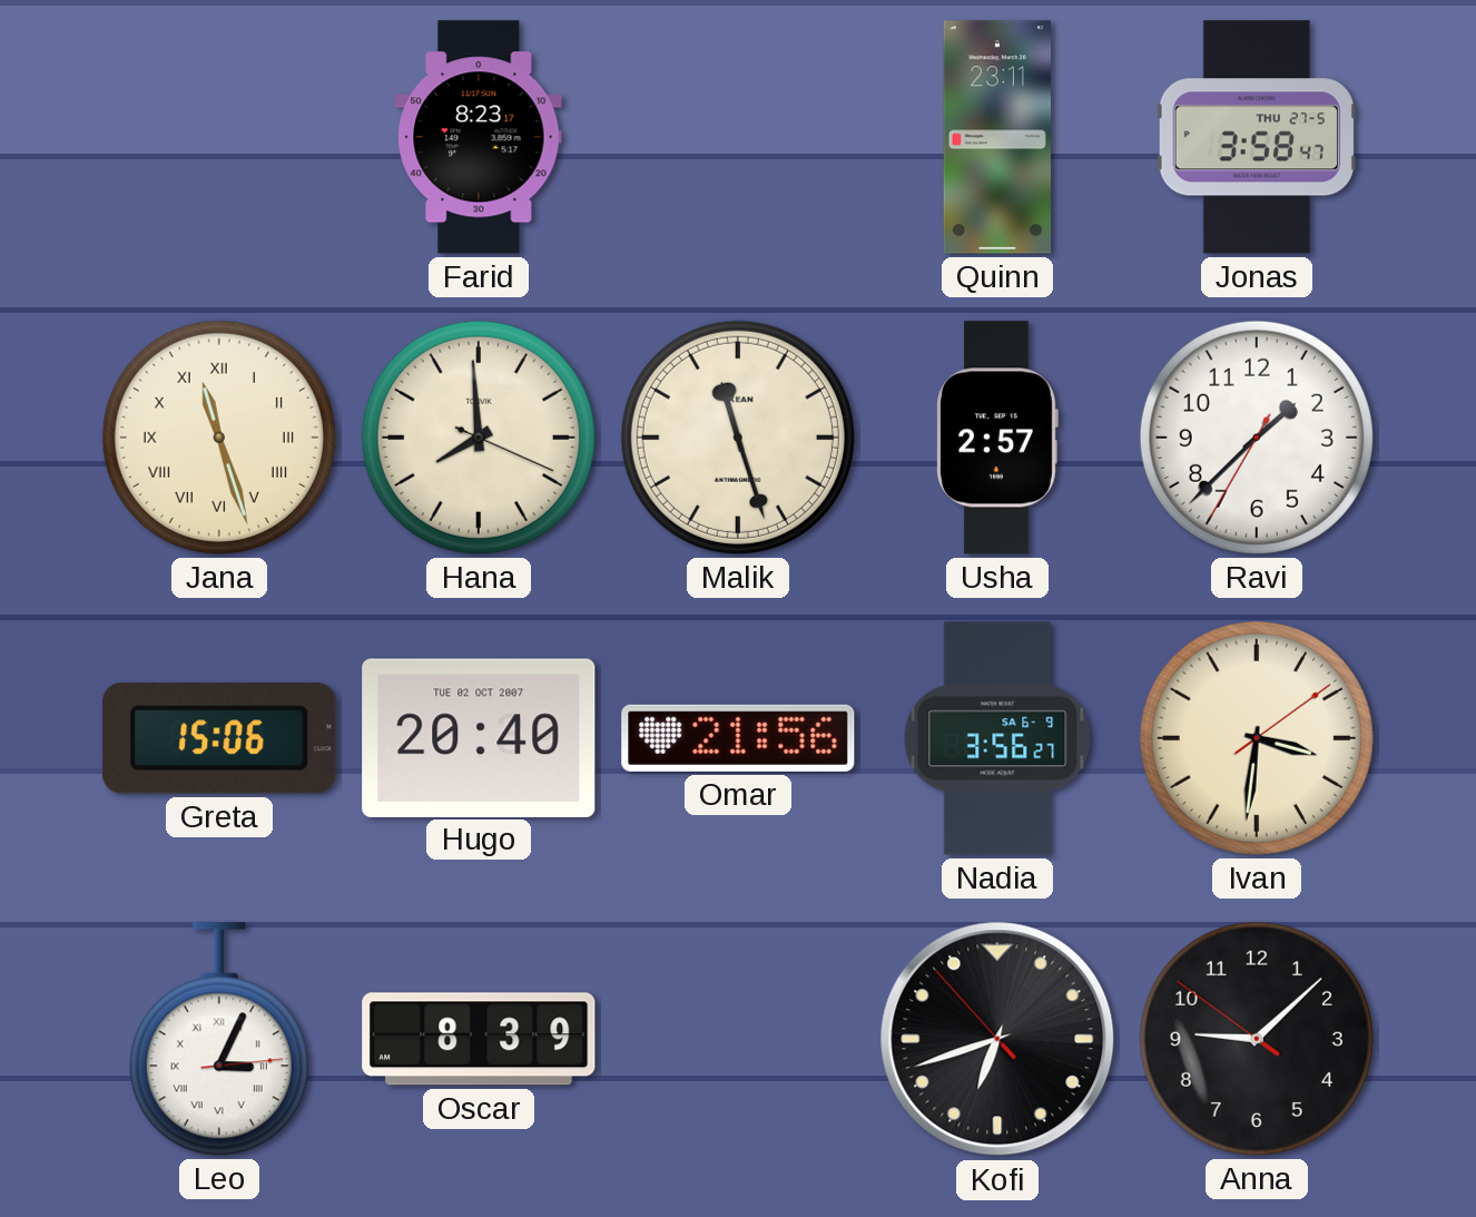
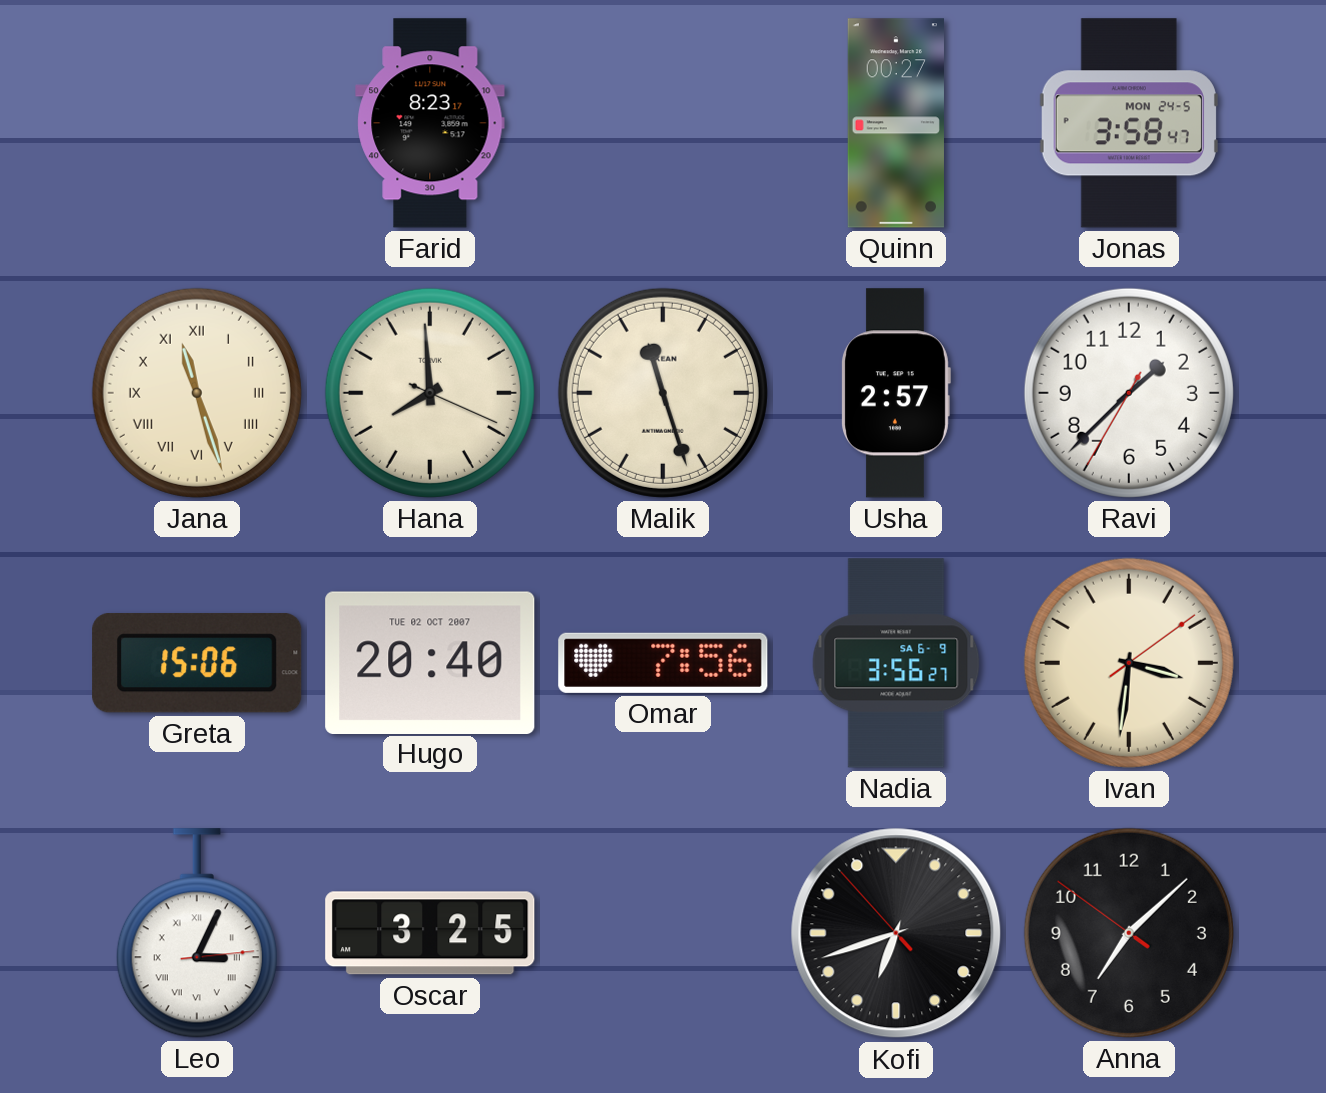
Quinn: 23:11 -> 00:27 (896, 123)
Jonas date: THU 27-5 -> MON 24-5 (1129, 123)
Omar: 21:56 -> 7:56 (663, 663)
Oscar: 8:39 -> 3:25 (430, 933)
Anna: 9:07 -> 7:07 (1129, 933)
